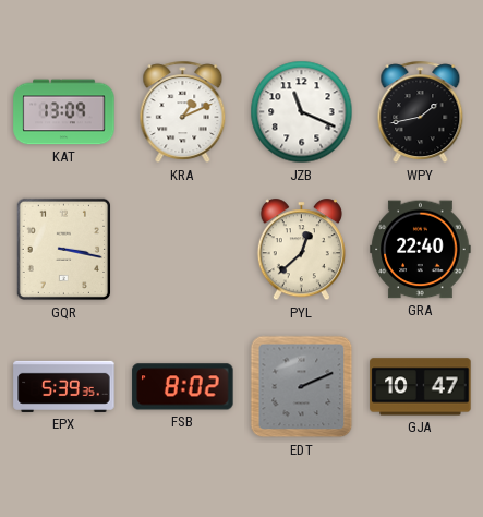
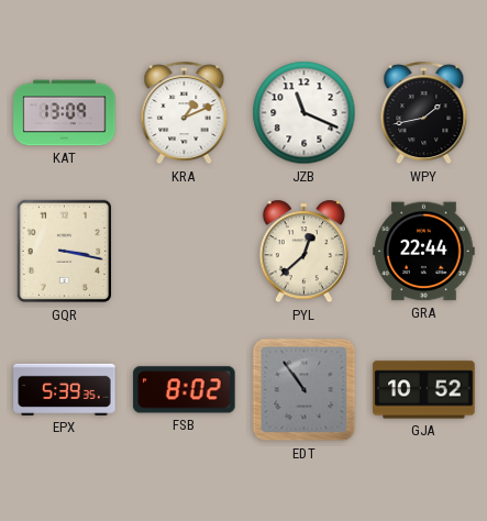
GRA: 22:40 -> 22:44 (424, 252)
EDT: 2:11 -> 10:54 (305, 390)
GJA: 10:47 -> 10:52 (424, 390)
